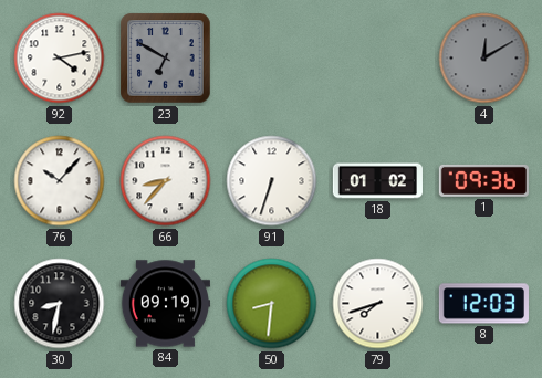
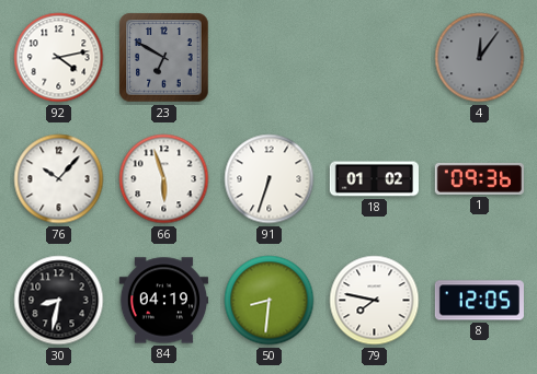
4: 12:10 -> 12:06 (480, 58)
66: 8:37 -> 5:57 (164, 179)
84: 09:19 -> 04:19 (163, 301)
79: 7:42 -> 7:47 (375, 301)
8: 12:03 -> 12:05 (479, 301)
